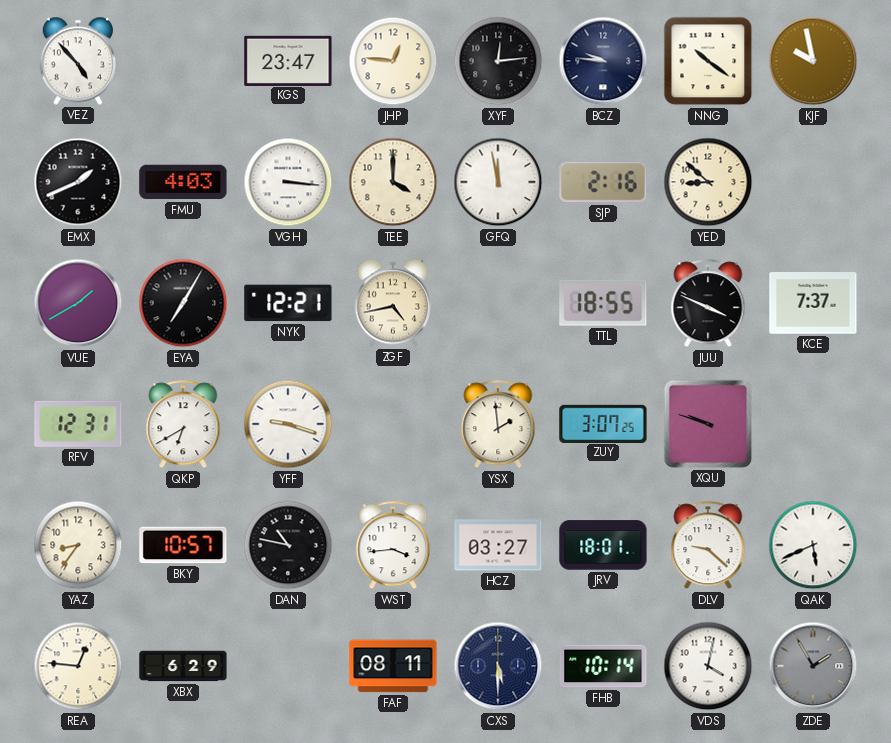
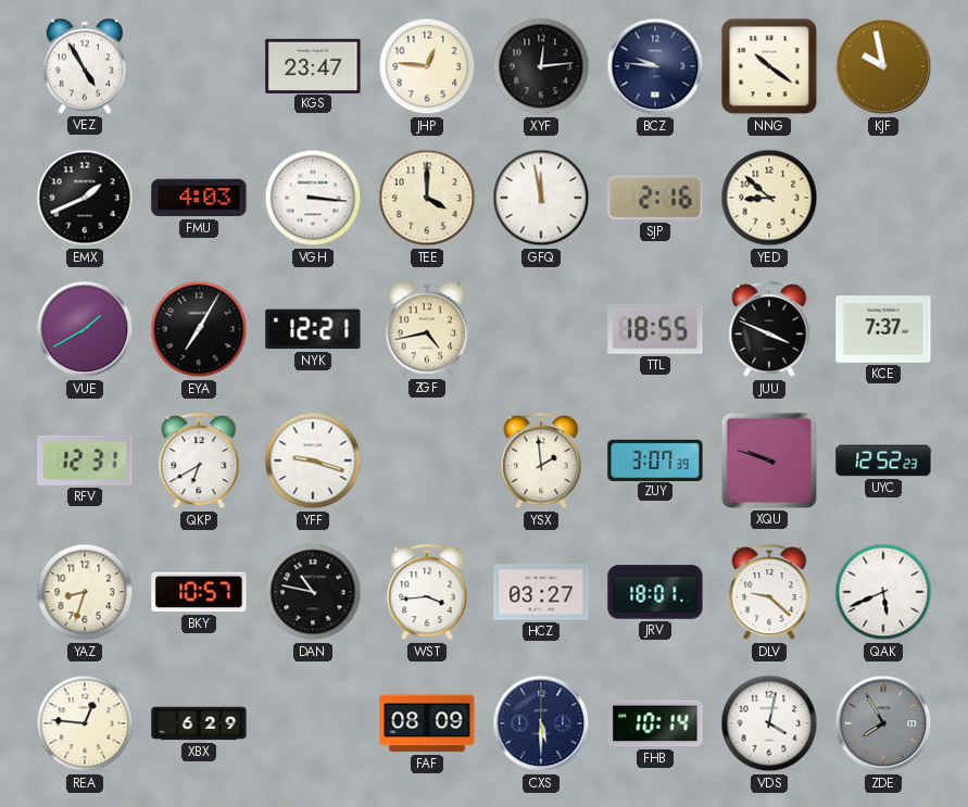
VEZ: 4:53 -> 4:55 (84, 66)
ZUY: 3:07:25 -> 3:07:39 (655, 459)
UYC: none -> 12:52 (883, 461)
YAZ: 8:36 -> 8:33 (85, 592)
FAF: 08:11 -> 08:09 (427, 723)
ZDE: 1:55 -> 7:55 (883, 723)
